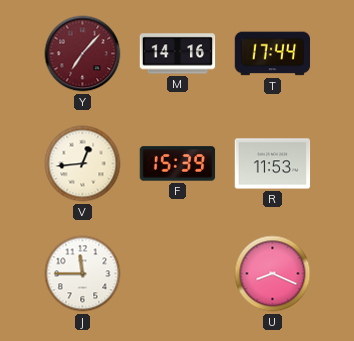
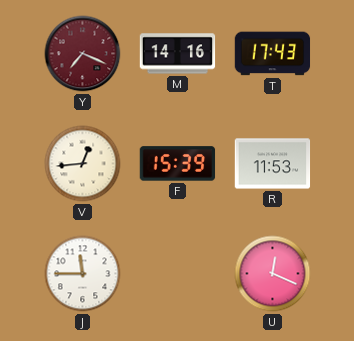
Y: 7:07 -> 7:19 (83, 54)
T: 17:44 -> 17:43 (273, 54)
U: 8:19 -> 12:19 (273, 274)
